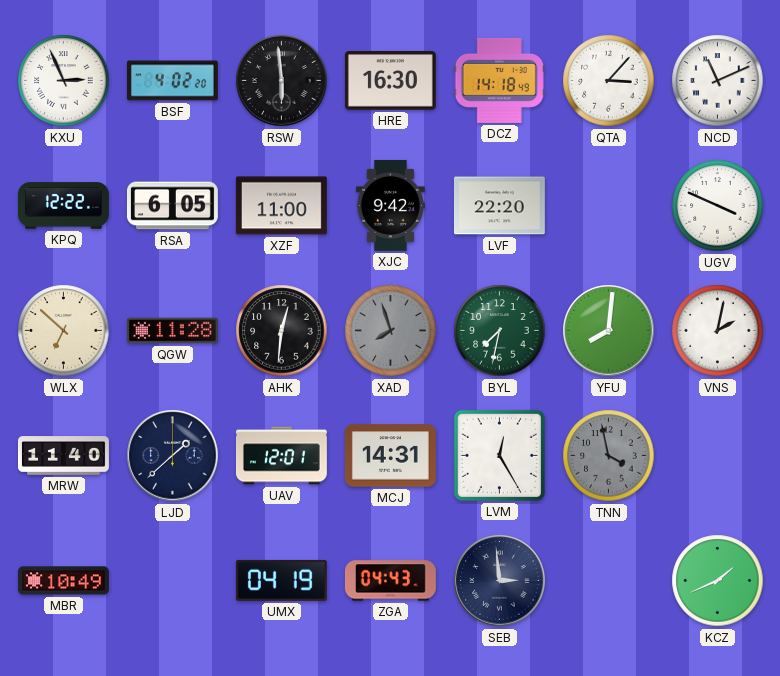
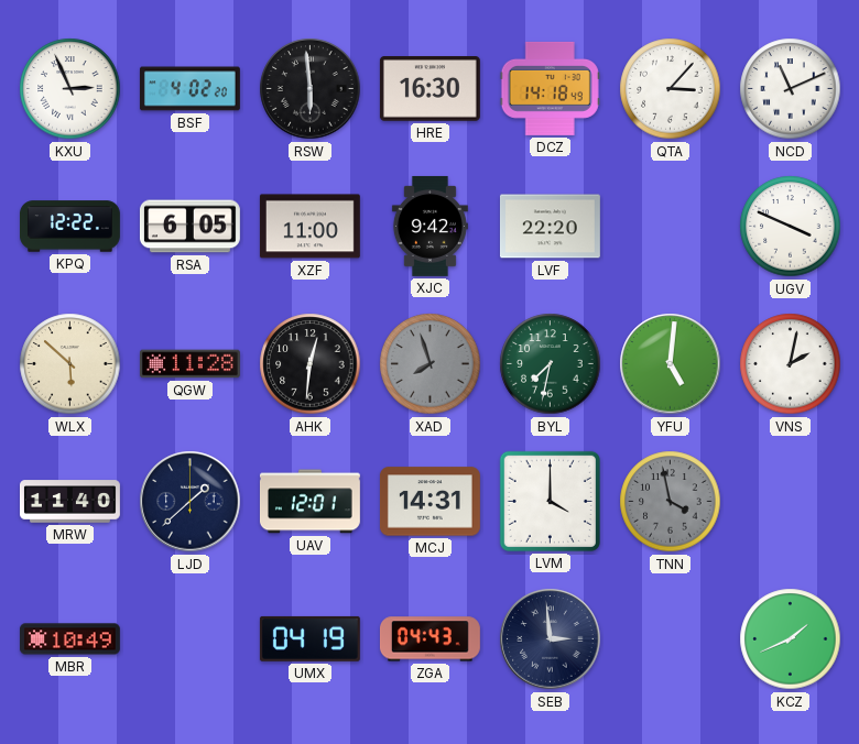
WLX: 6:52 -> 5:52 (70, 364)
YFU: 8:01 -> 5:01 (671, 364)
LVM: 12:25 -> 4:00 (550, 501)
